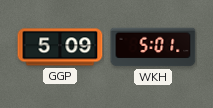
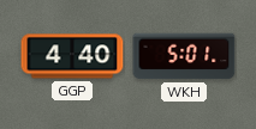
GGP: 5:09 -> 4:40 (72, 56)
